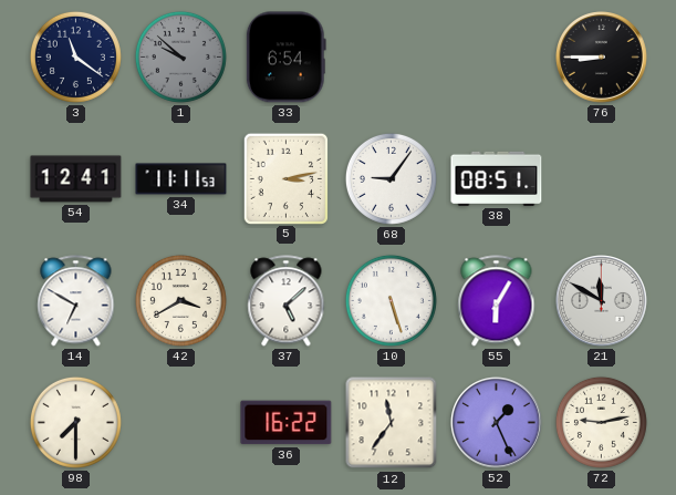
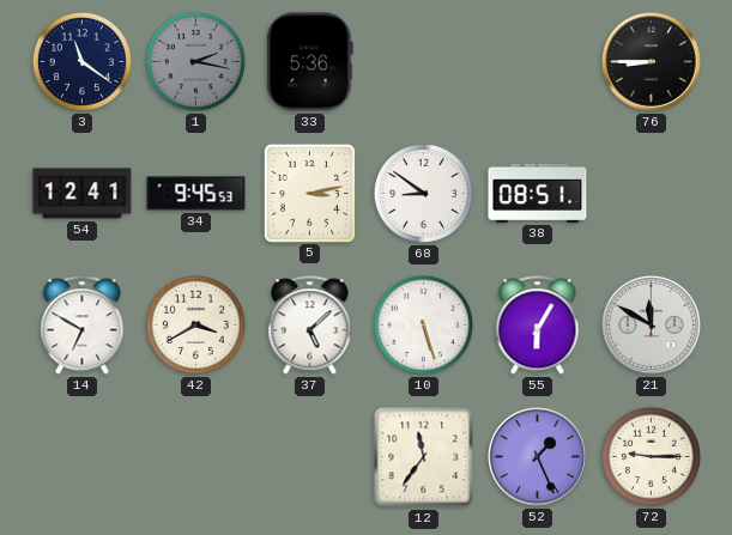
1: 9:52 -> 2:17 (195, 61)
33: 6:54 -> 5:36 (309, 62)
34: 11:11 -> 9:45 (196, 194)
68: 9:06 -> 8:51 (423, 193)
98: 7:30 -> none (75, 422)
36: 16:22 -> none (287, 423)
72: 9:13 -> 9:15 (651, 456)
